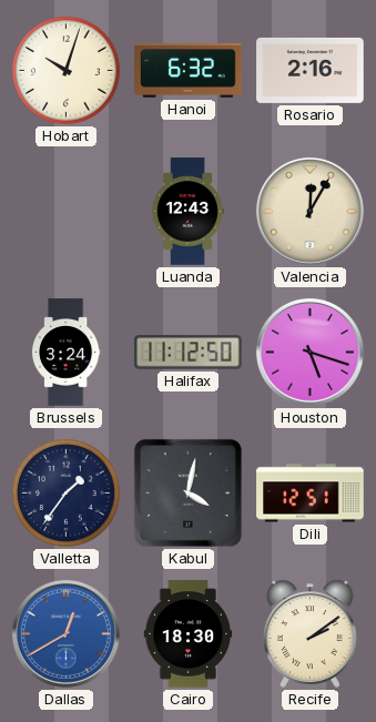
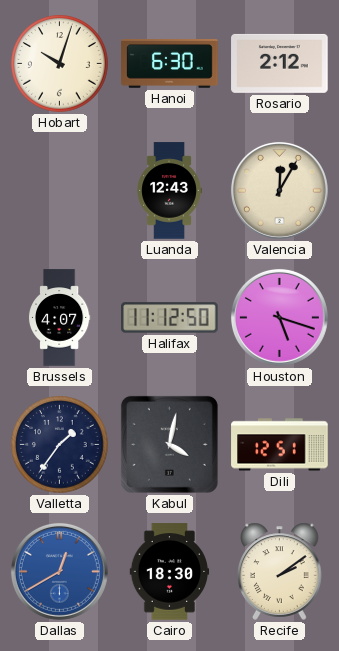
Hanoi: 6:32 -> 6:30 (170, 64)
Rosario: 2:16 -> 2:12 (280, 63)
Brussels: 3:24 -> 4:07 (59, 318)
